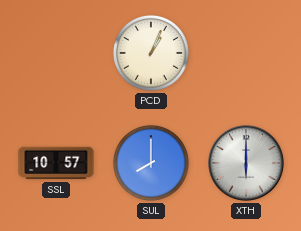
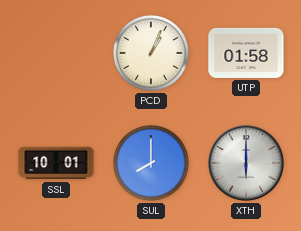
UTP: none -> 01:58 (246, 53)
SSL: 10:57 -> 10:01 (56, 163)
